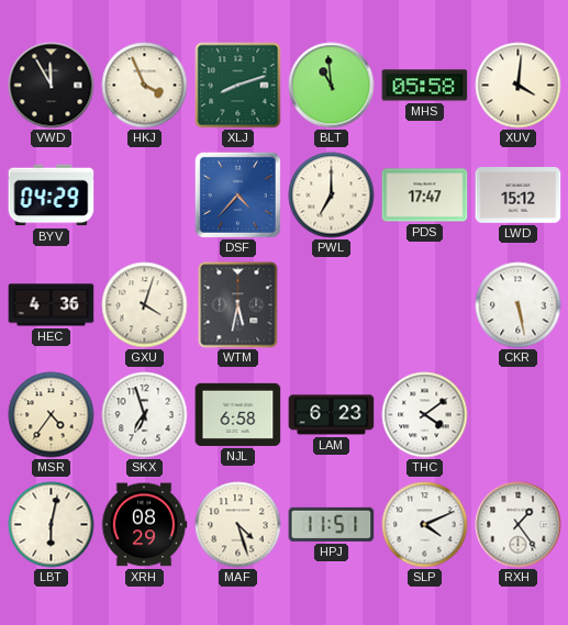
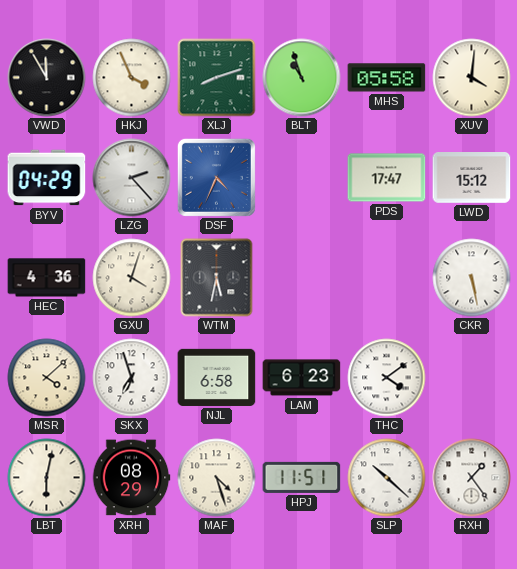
BLT: 10:59 -> 10:57 (302, 78)
LZG: none -> 2:23 (132, 178)
DSF: 4:37 -> 4:34 (216, 177)
PWL: 7:00 -> none (332, 196)
MSR: 4:36 -> 4:08 (47, 378)
SLP: 4:11 -> 10:22 (387, 478)
